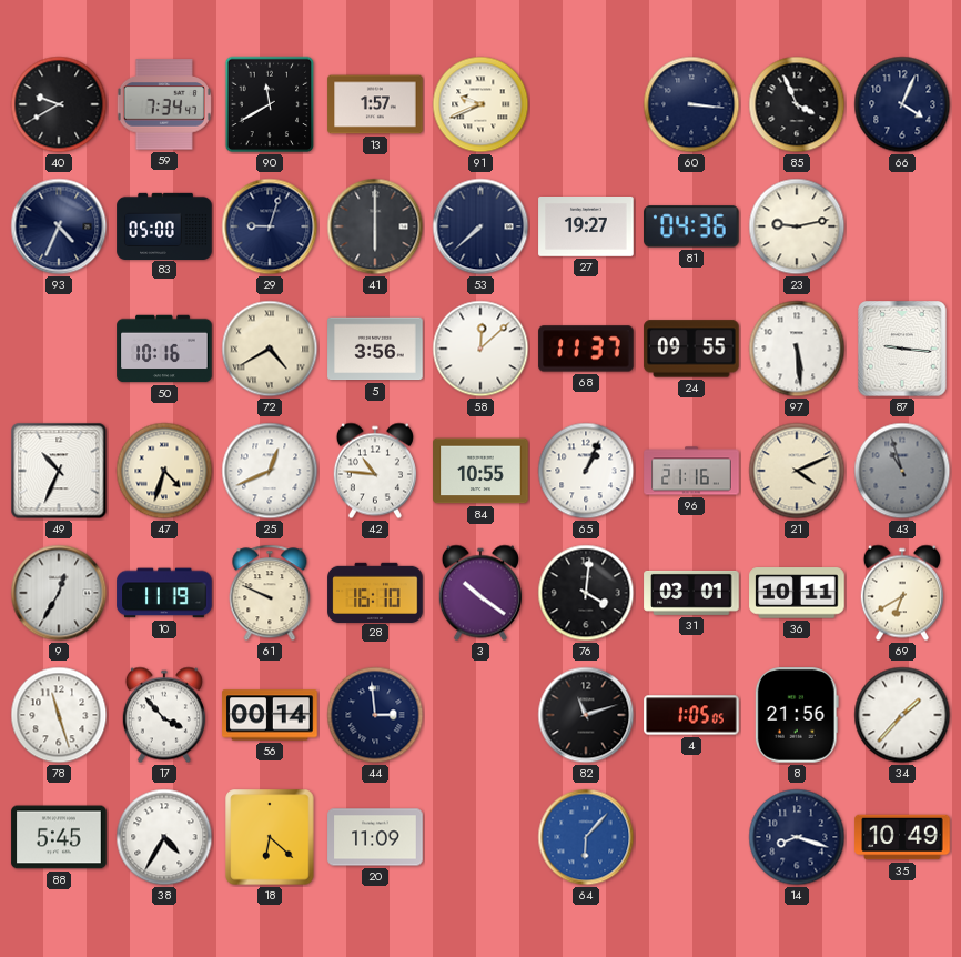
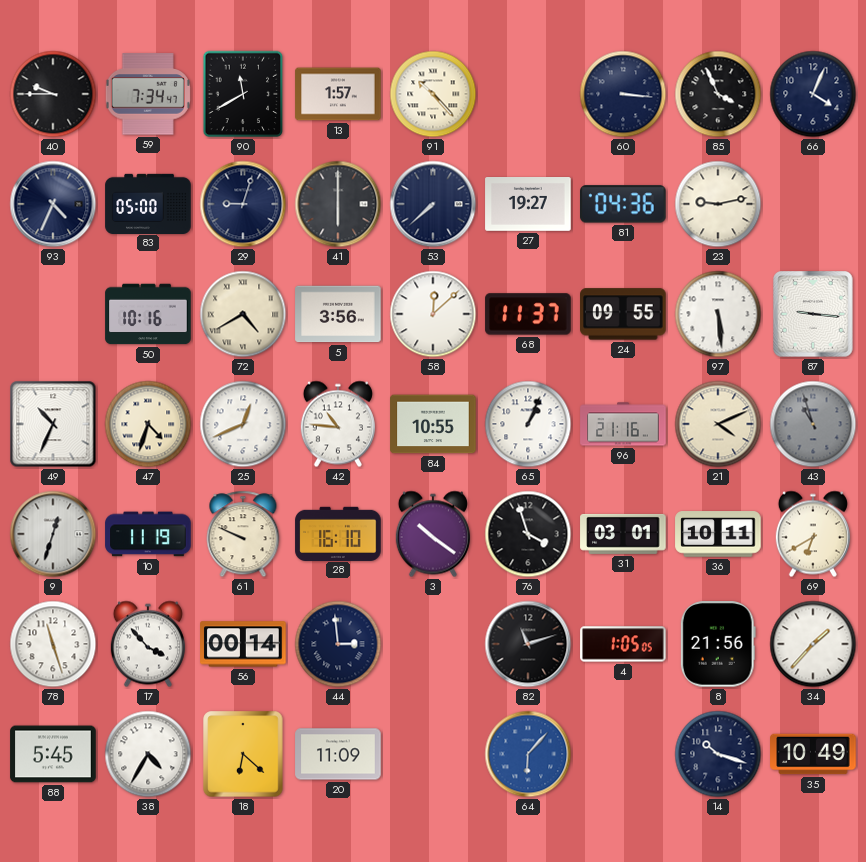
40: 9:40 -> 9:45 (53, 94)
91: 9:41 -> 10:23 (433, 94)
9: 12:35 -> 12:33 (53, 534)
76: 4:01 -> 3:57 (528, 534)
14: 8:18 -> 10:18 (718, 754)
